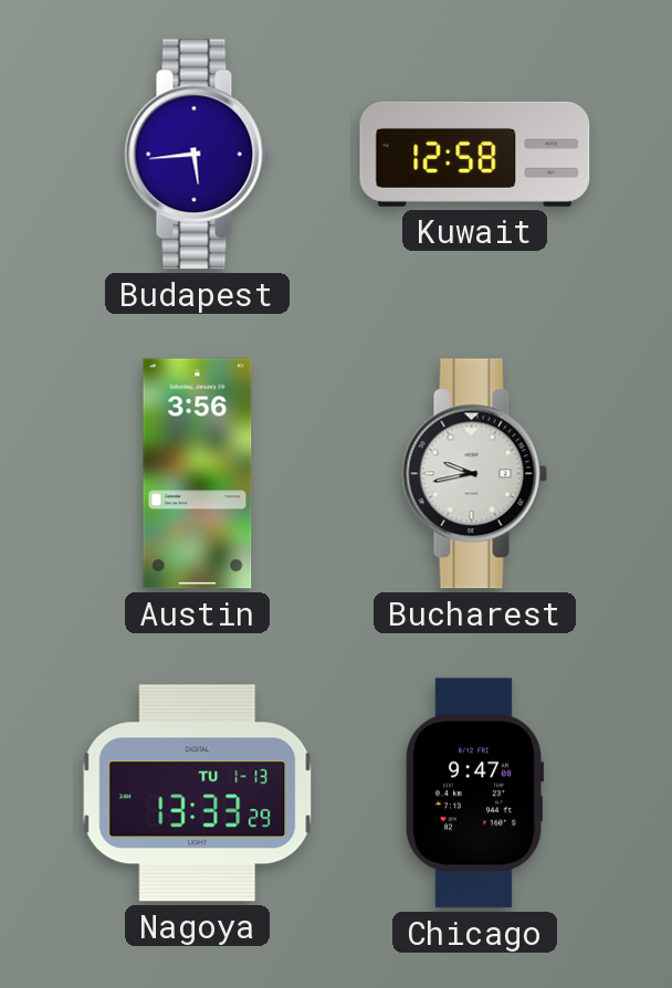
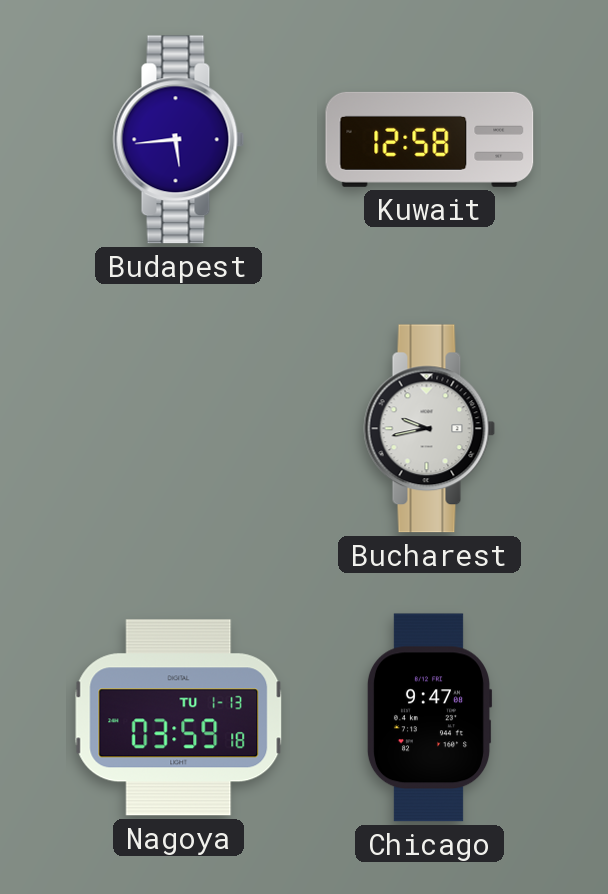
Austin: 3:56 -> none (198, 474)
Nagoya: 13:33 -> 03:59 (179, 718)
